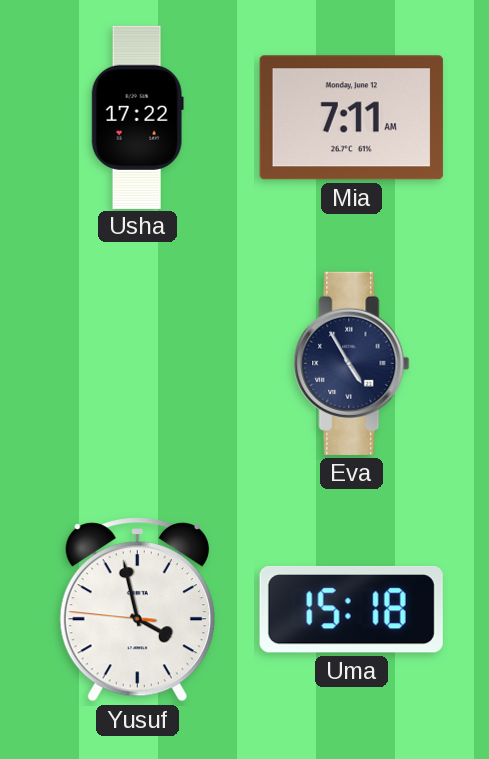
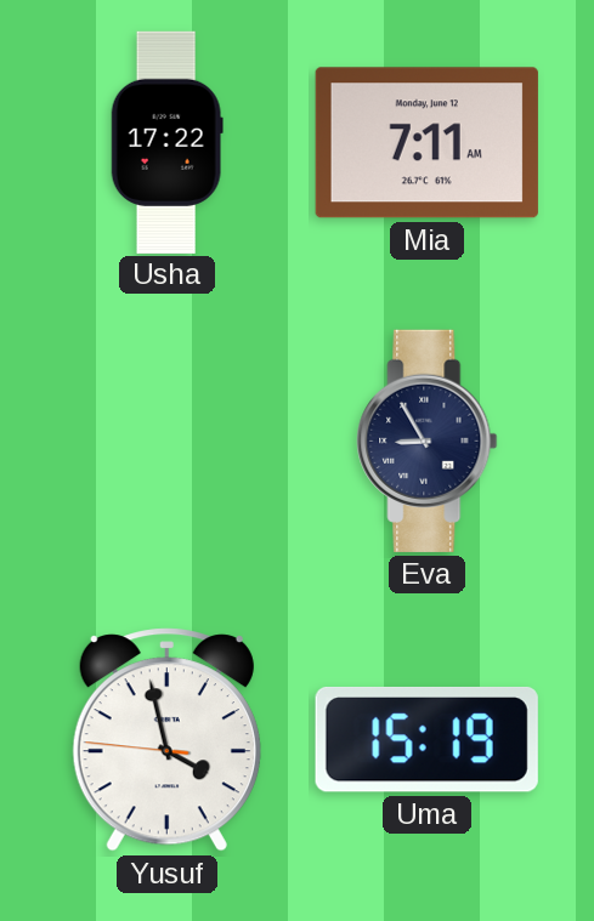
Eva: 4:55 -> 8:55 (428, 440)
Uma: 15:18 -> 15:19 (426, 739)
